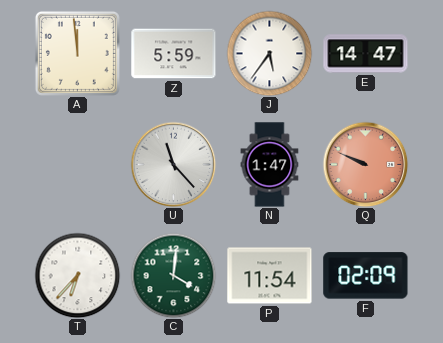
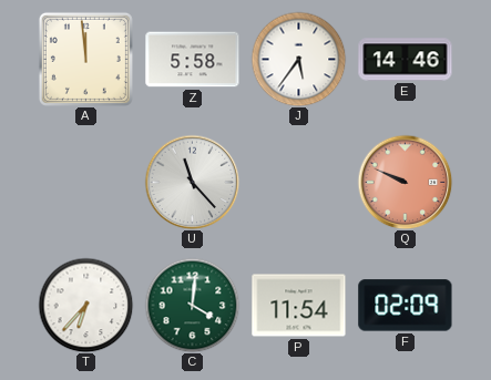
Z: 5:59 -> 5:58 (193, 60)
E: 14:47 -> 14:46 (406, 60)
N: 1:47 -> none (270, 165)
